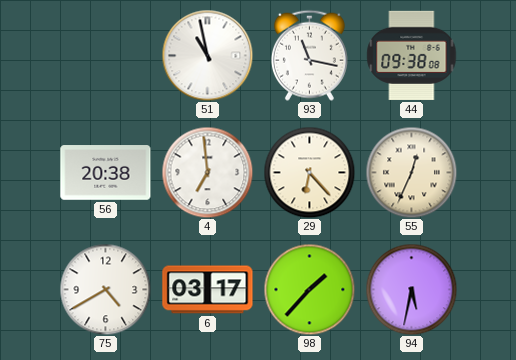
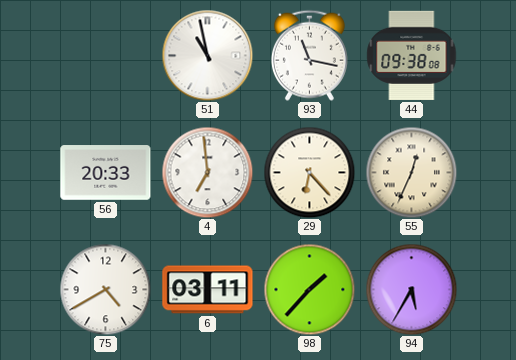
56: 20:38 -> 20:33 (106, 173)
6: 03:17 -> 03:11 (208, 290)
94: 5:32 -> 5:35 (411, 289)
